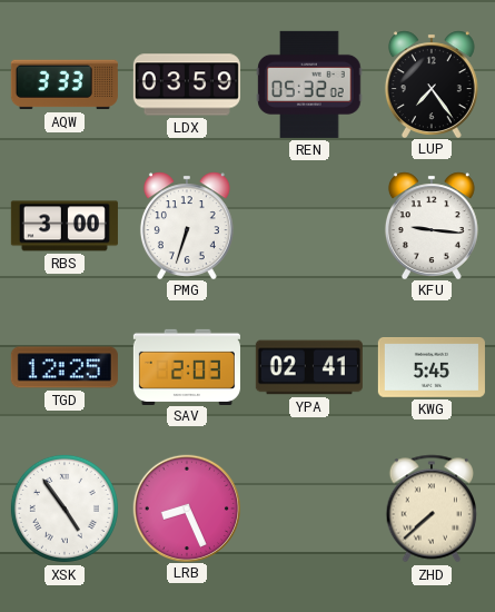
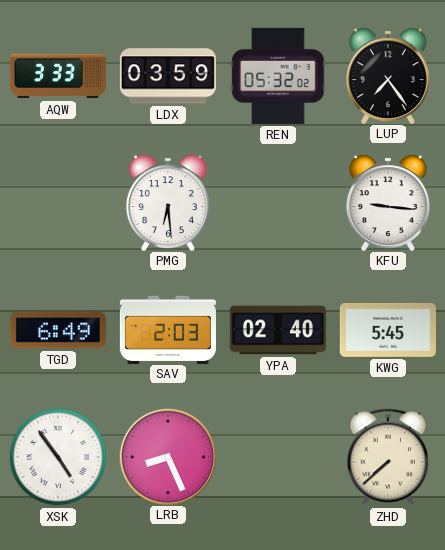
RBS: 3:00 -> none (65, 226)
PMG: 6:33 -> 6:29 (168, 202)
TGD: 12:25 -> 6:49 (58, 330)
YPA: 02:41 -> 02:40 (278, 330)
